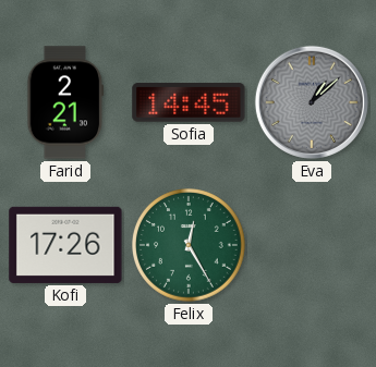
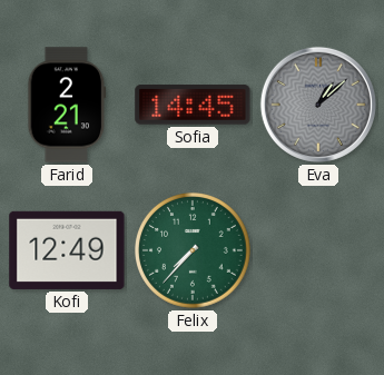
Kofi: 17:26 -> 12:49 (67, 250)
Felix: 12:25 -> 7:37 (194, 251)
